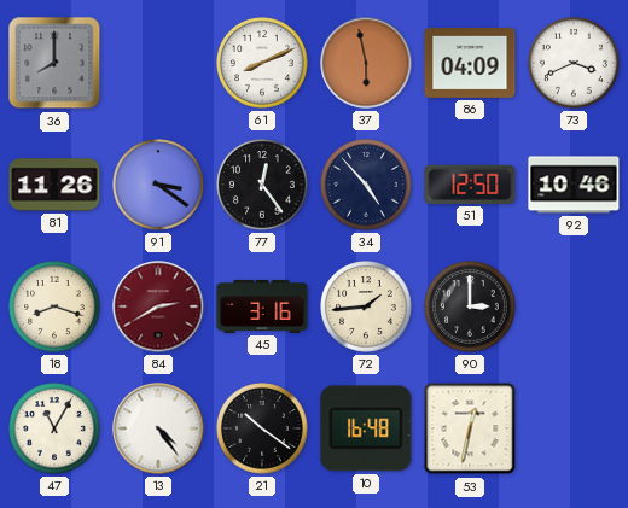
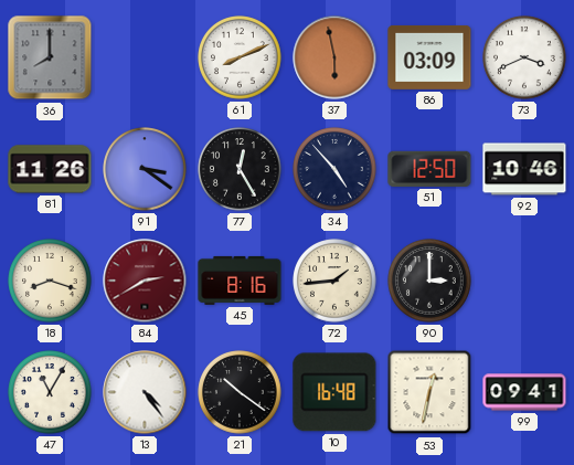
86: 04:09 -> 03:09 (429, 57)
77: 12:24 -> 12:25 (240, 169)
45: 3:16 -> 8:16 (240, 281)
99: none -> 09:41 (524, 392)
